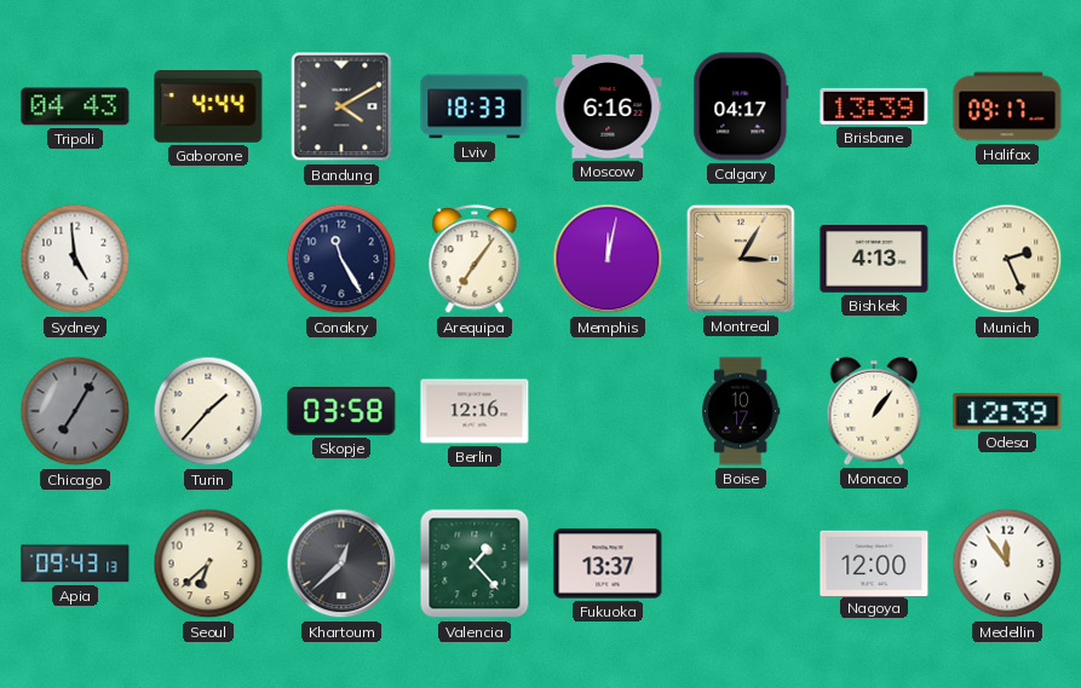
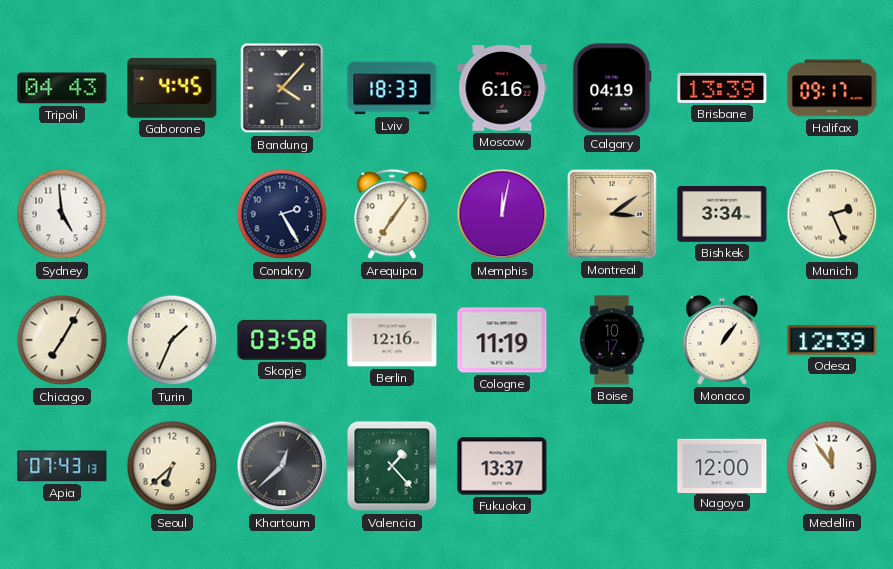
Gaborone: 4:44 -> 4:45 (172, 89)
Bandung: 4:10 -> 4:07 (282, 88)
Calgary: 04:17 -> 04:19 (612, 88)
Conakry: 11:25 -> 2:25 (282, 214)
Montreal: 3:05 -> 3:09 (612, 214)
Bishkek: 4:13 -> 3:34 (722, 214)
Chicago dial: grey -> cream (62, 340)
Turin: 1:37 -> 1:34 (172, 340)
Cologne: none -> 11:19 (502, 340)
Apia: 09:43 -> 07:43 (62, 466)
